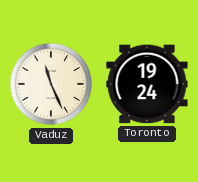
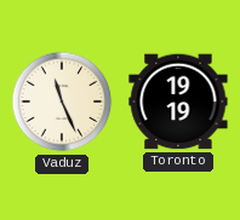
Toronto: 19:24 -> 19:19 (178, 102)
